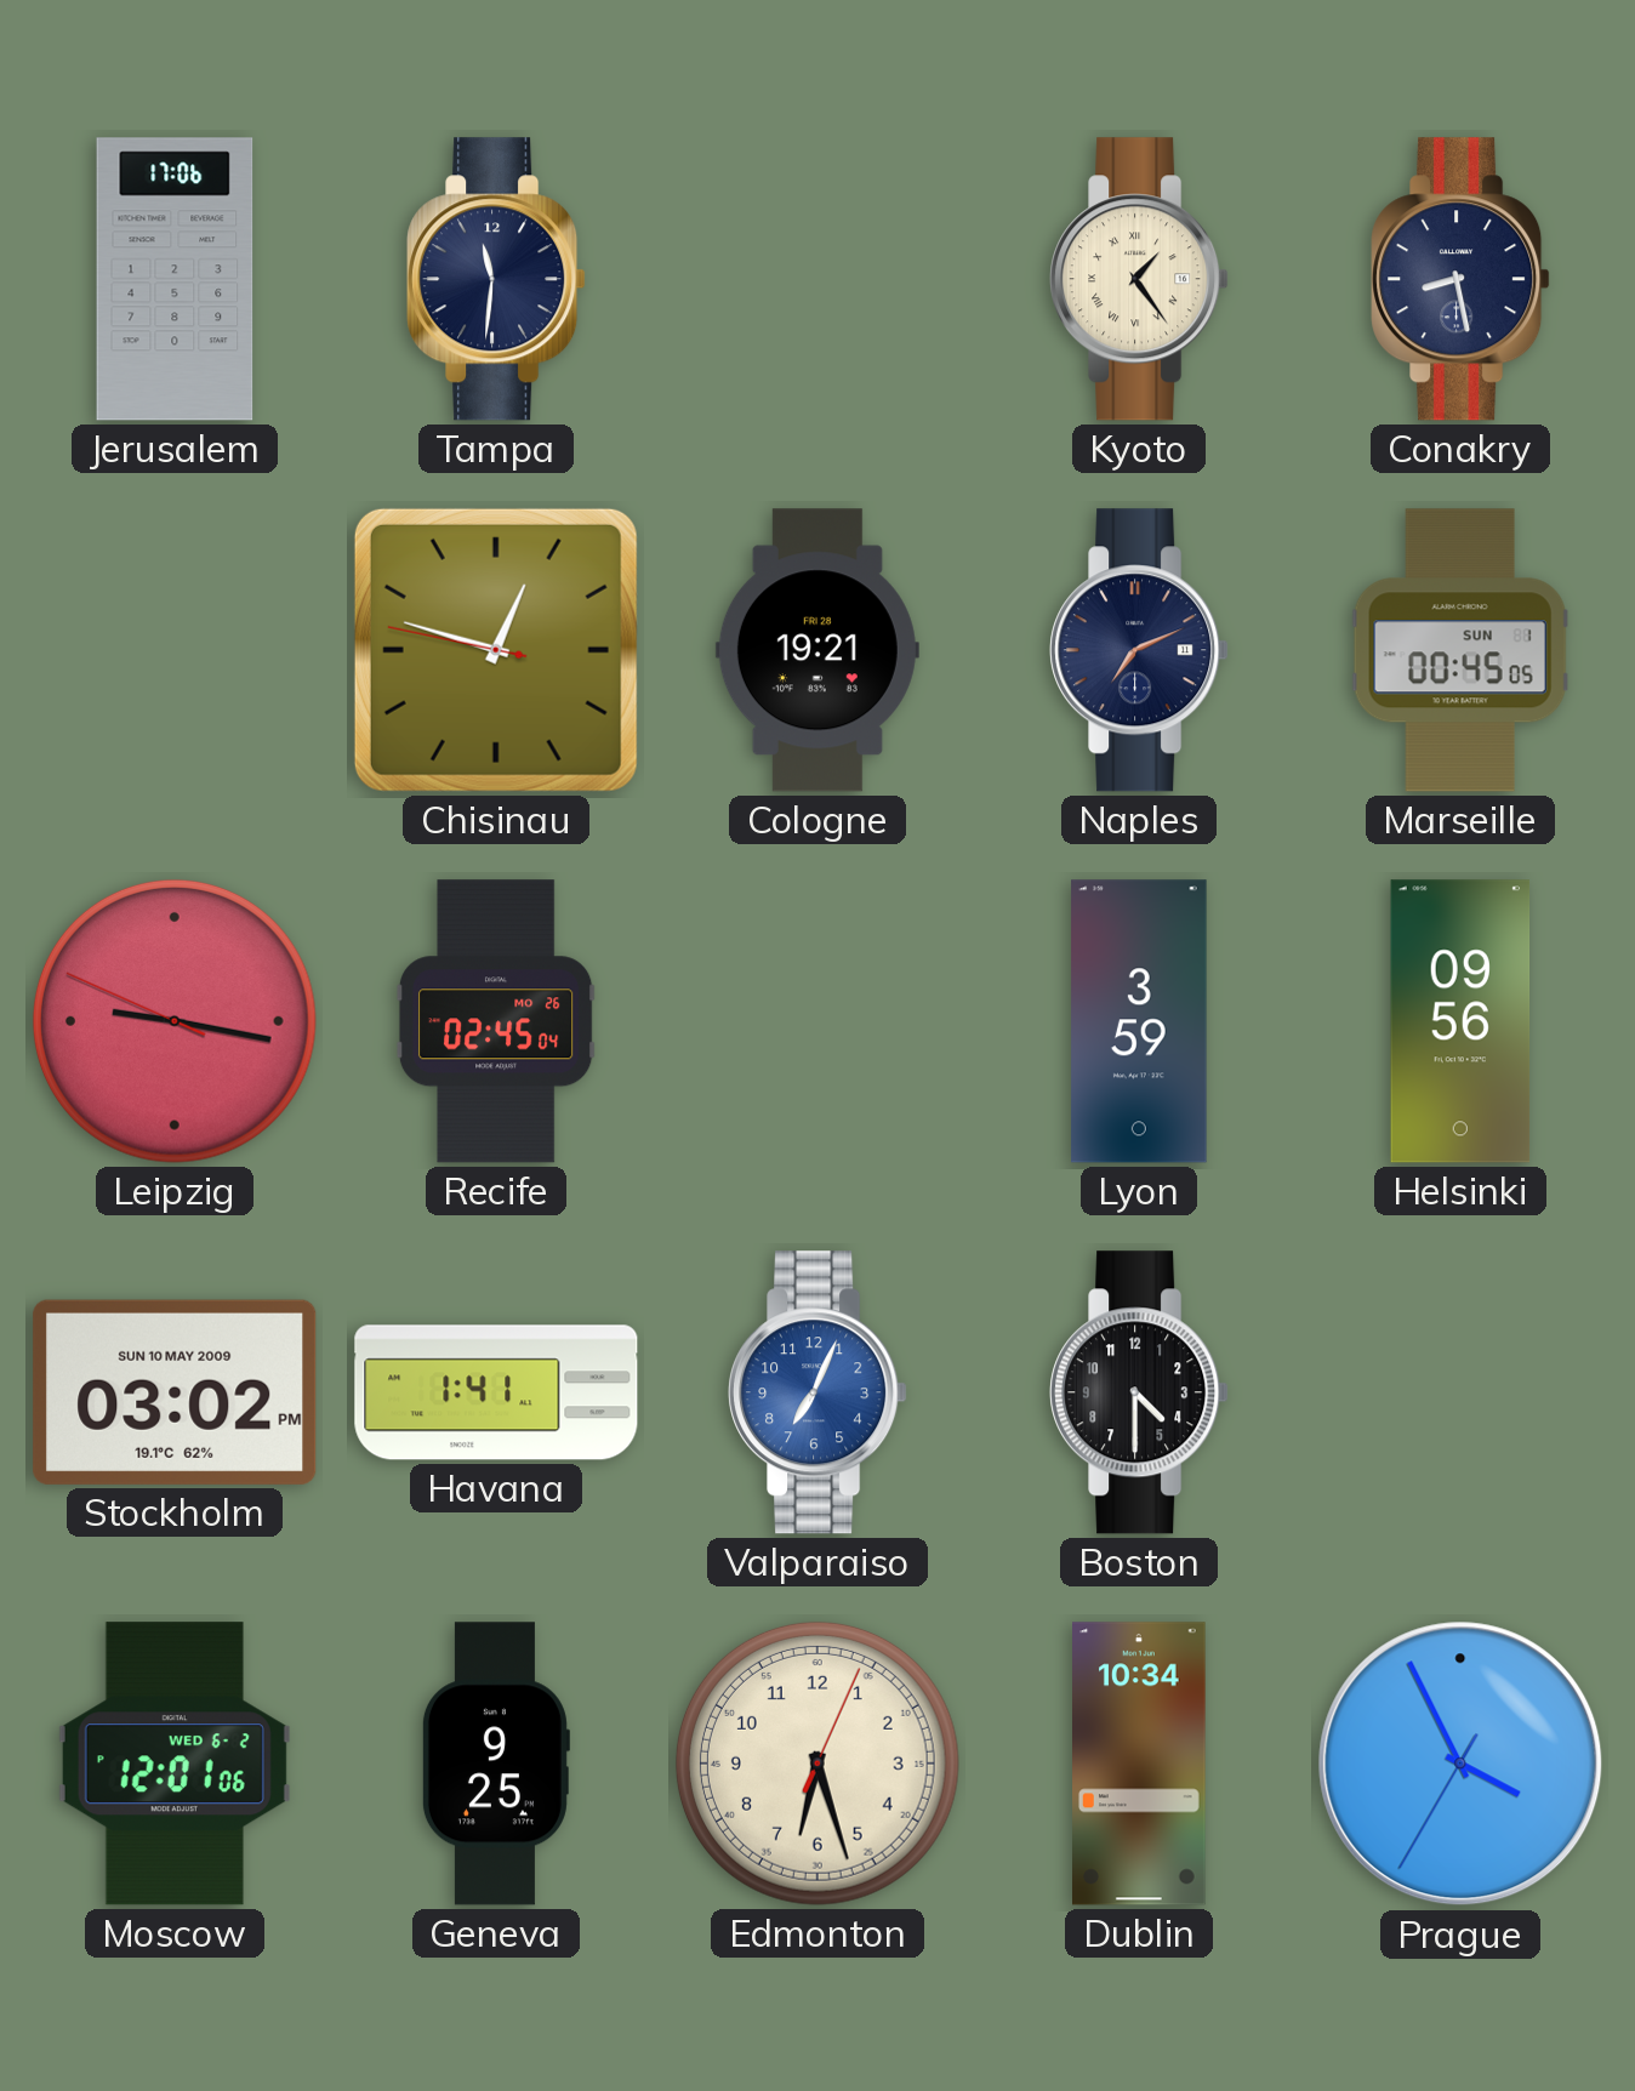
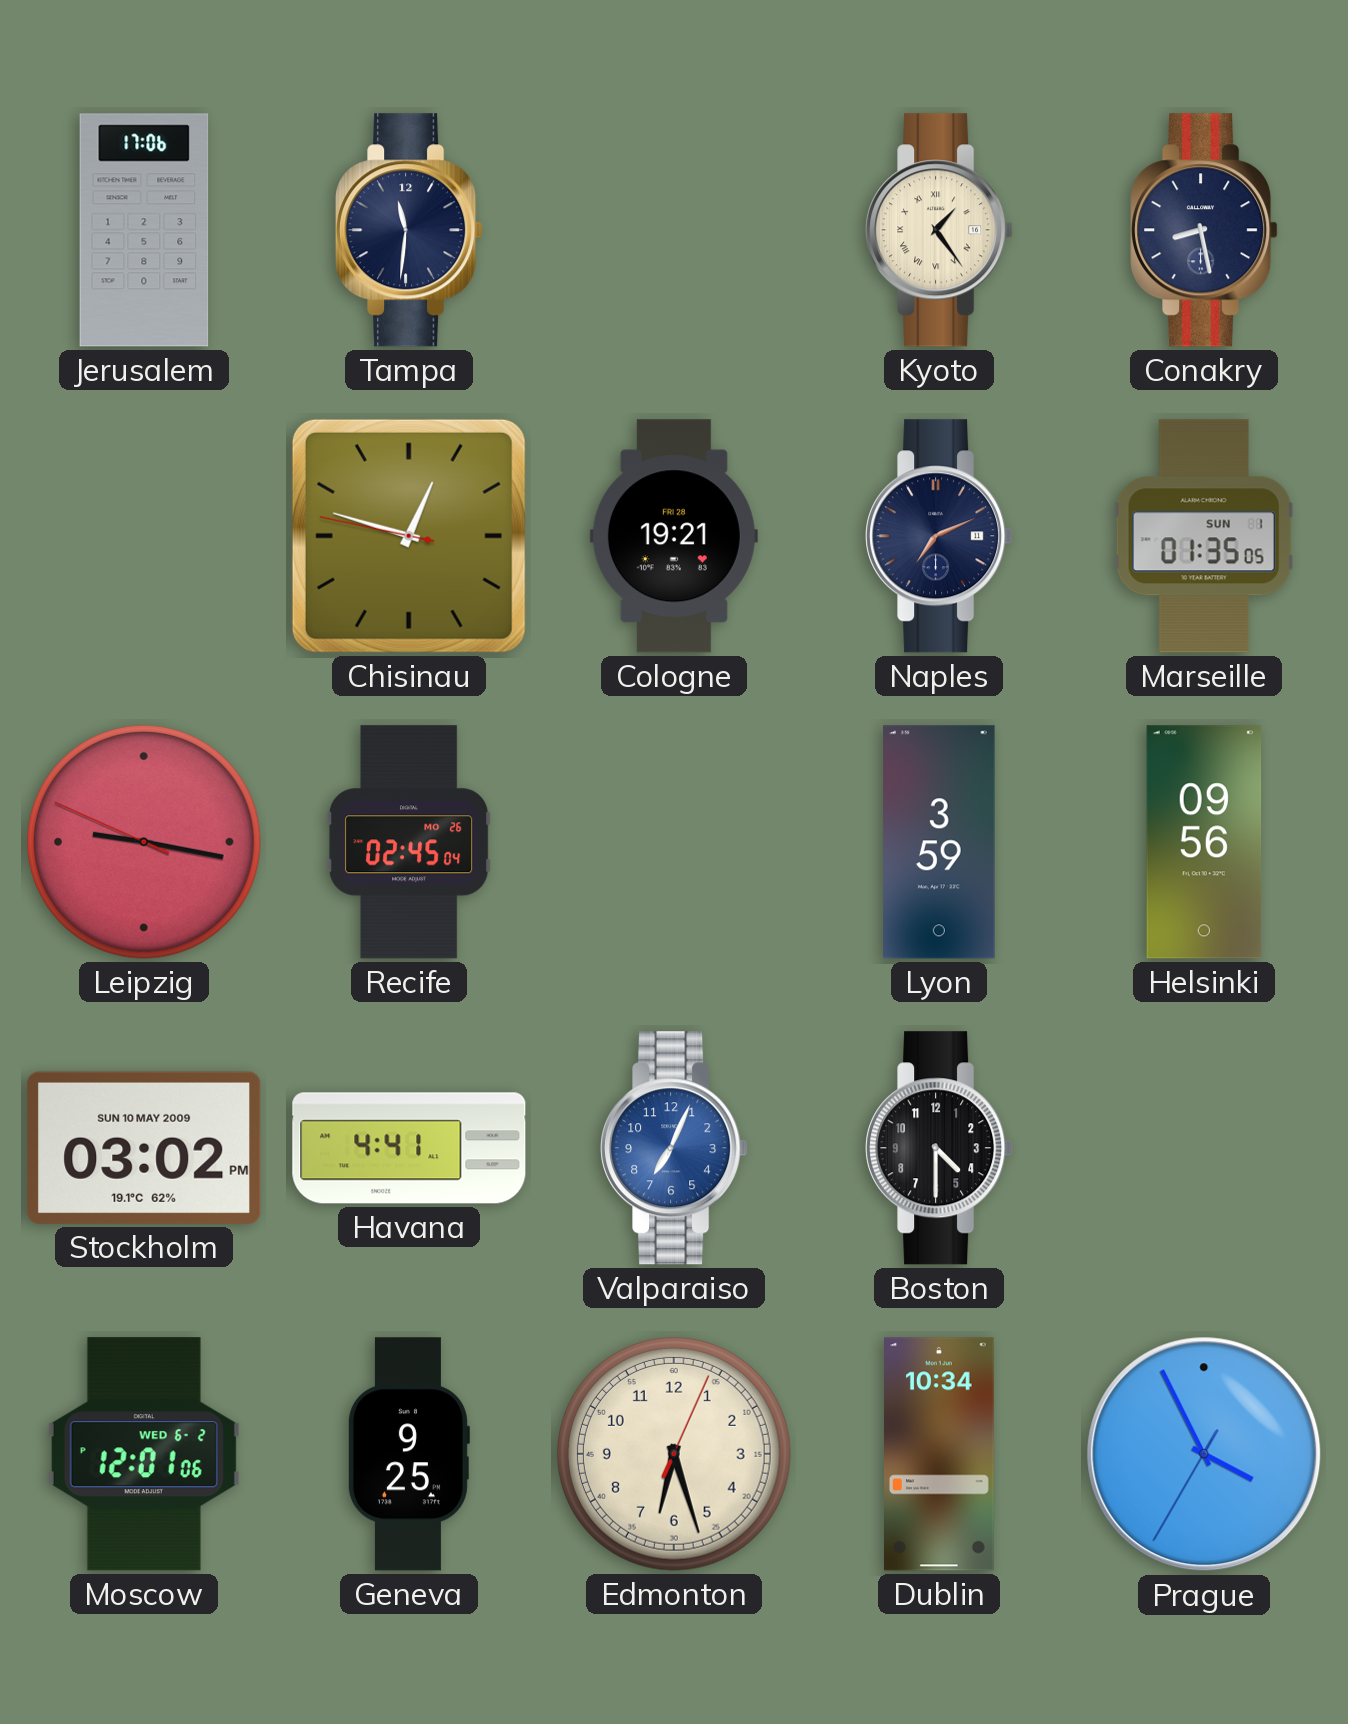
Marseille: 00:45 -> 01:35 (1204, 536)
Havana: 1:41 -> 4:41 (409, 1148)
